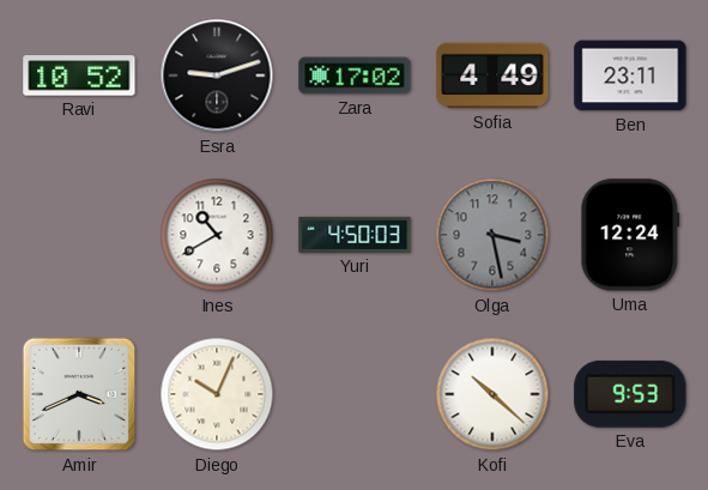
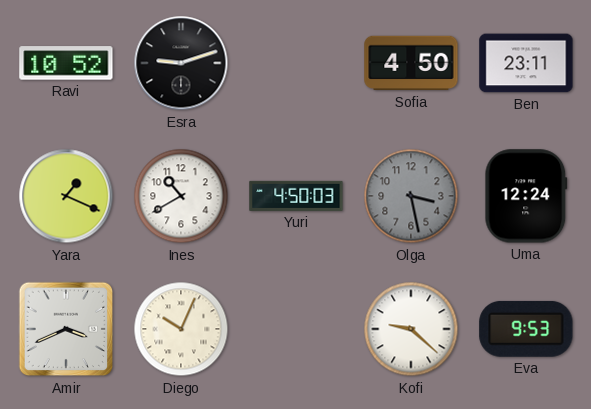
Zara: 17:02 -> none (355, 75)
Sofia: 4:49 -> 4:50 (411, 63)
Yara: none -> 1:19 (66, 196)
Kofi: 10:22 -> 9:22 (411, 329)
